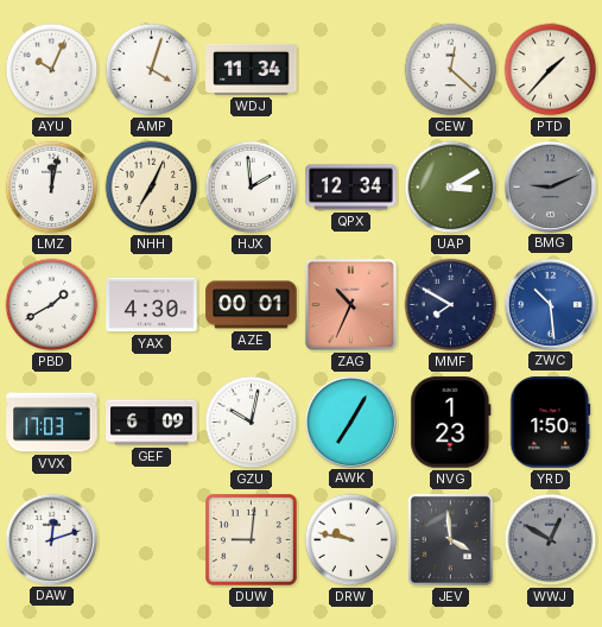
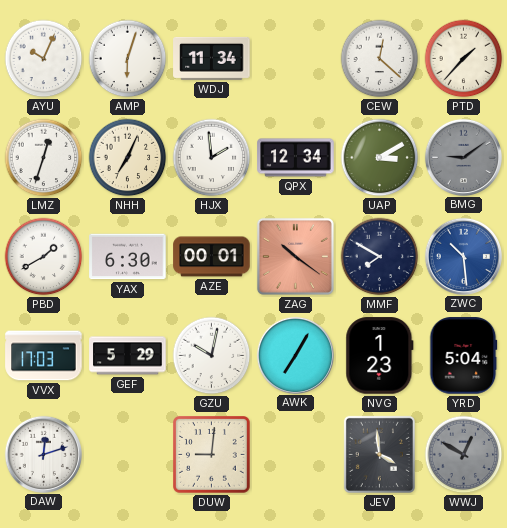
AMP: 4:03 -> 6:03 (128, 59)
LMZ: 12:02 -> 12:33 (44, 158)
BMG: 9:11 -> 9:09 (463, 157)
YAX: 4:30 -> 6:30 (128, 257)
ZAG: 10:34 -> 10:21 (295, 256)
GEF: 6:09 -> 5:29 (128, 356)
YRD: 1:50 -> 5:04 (463, 356)
DRW: 9:47 -> none (351, 540)
